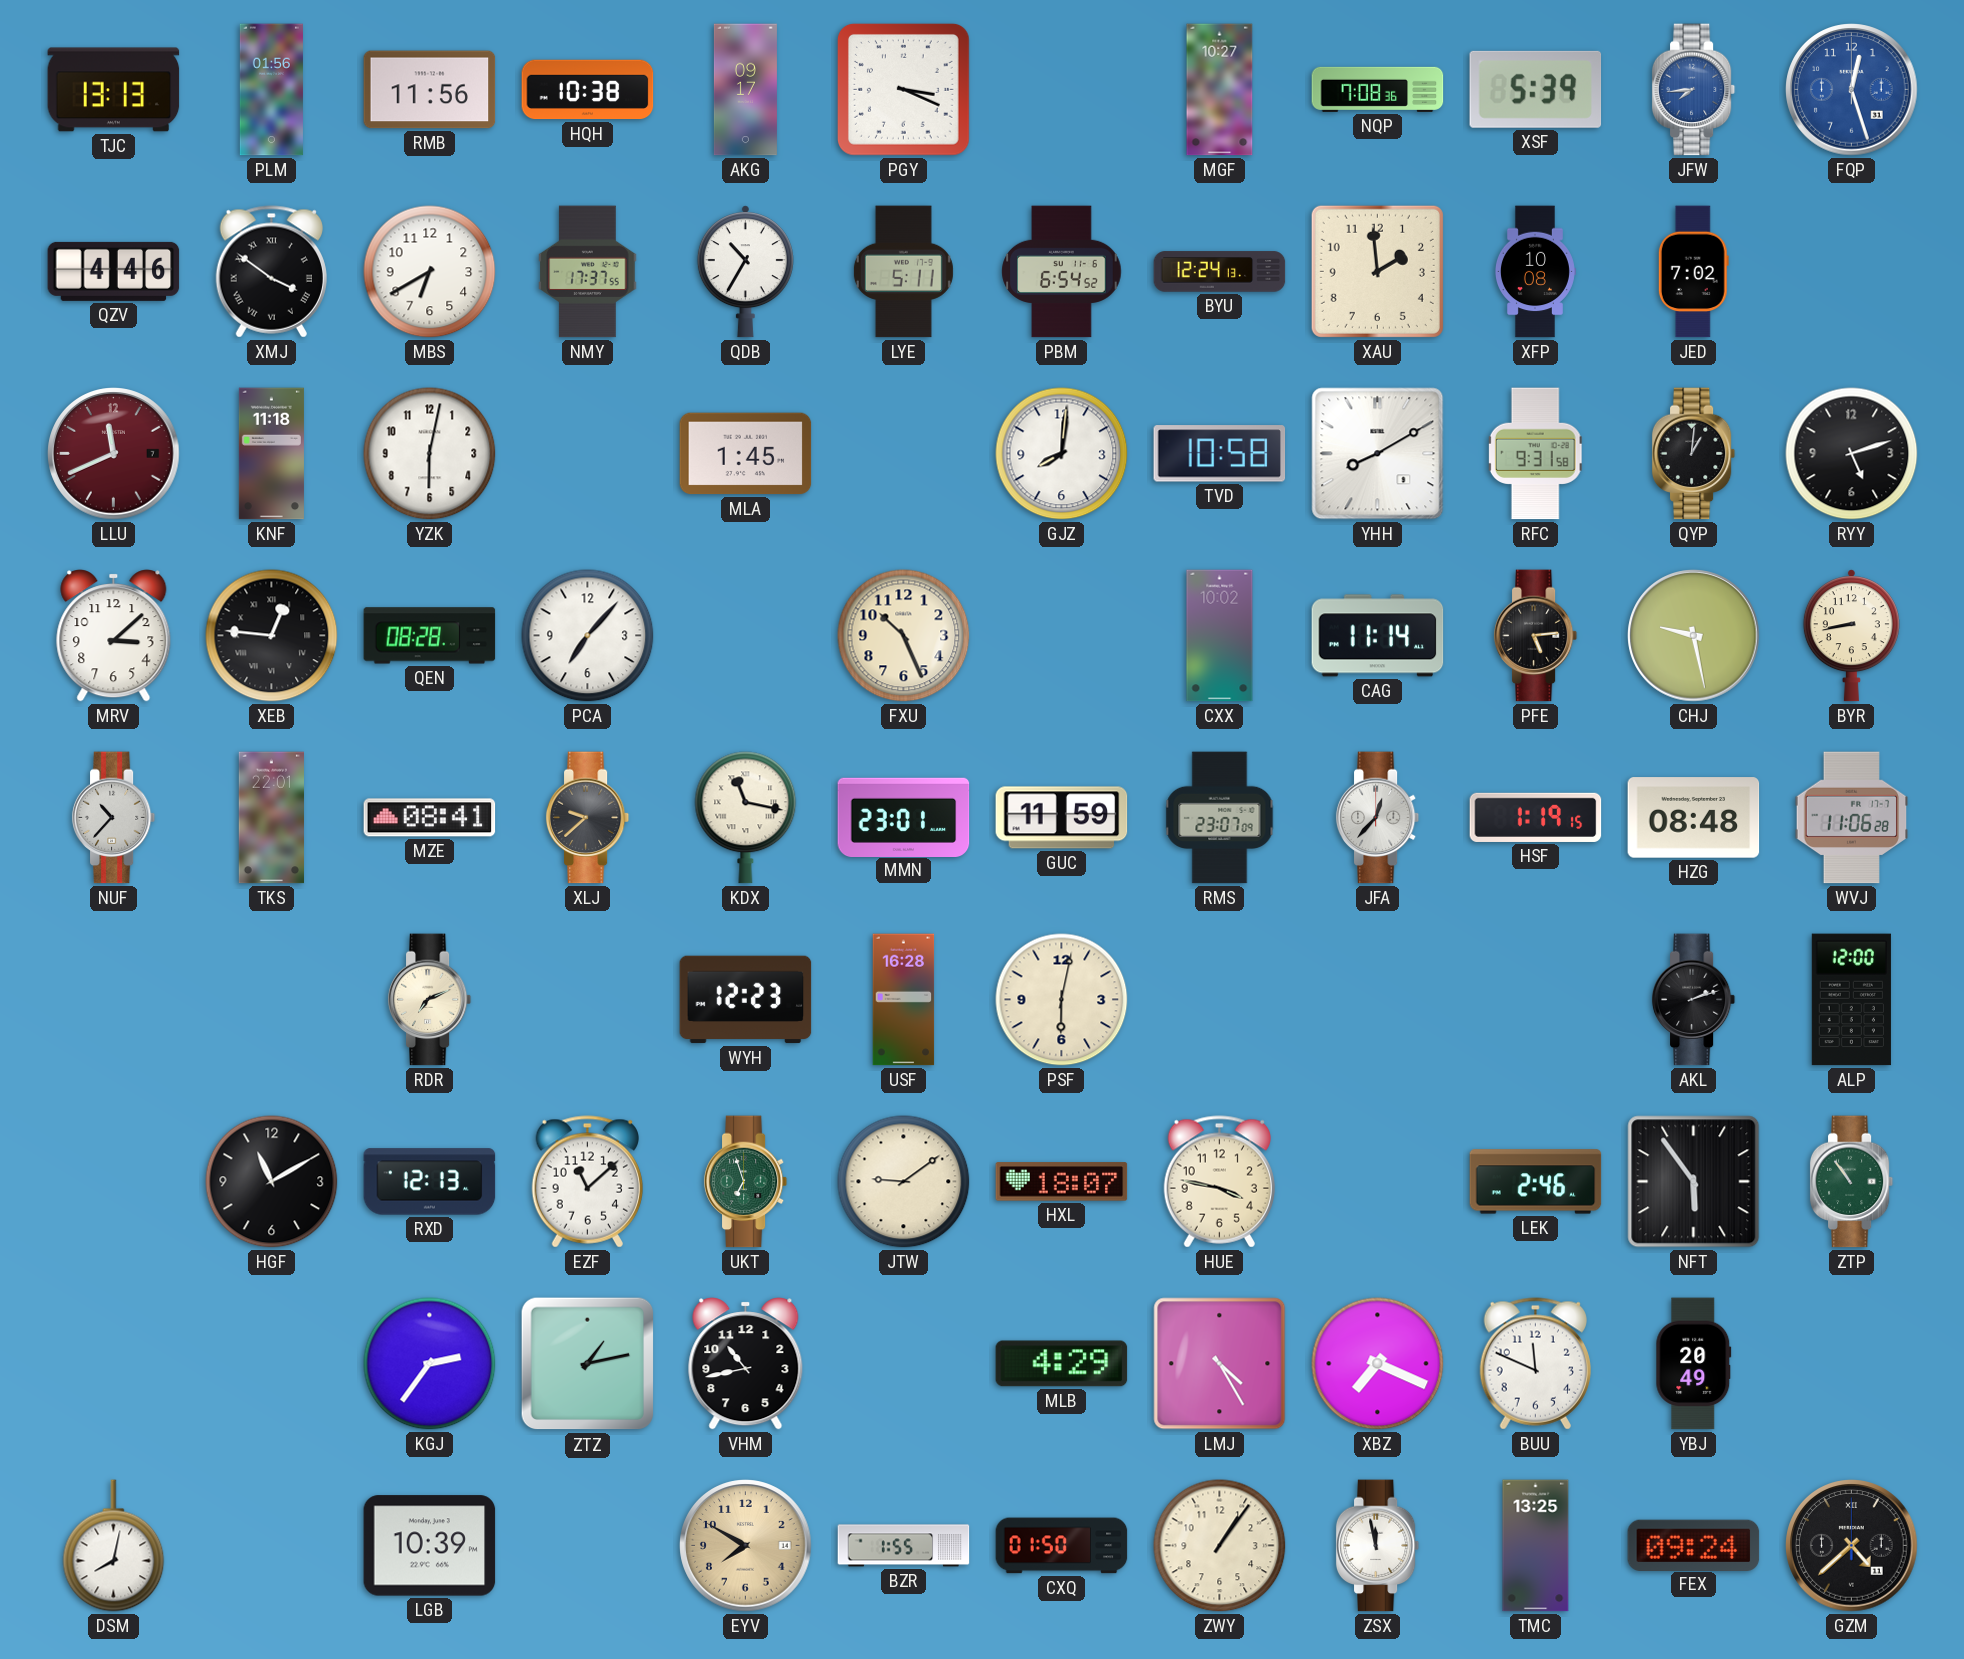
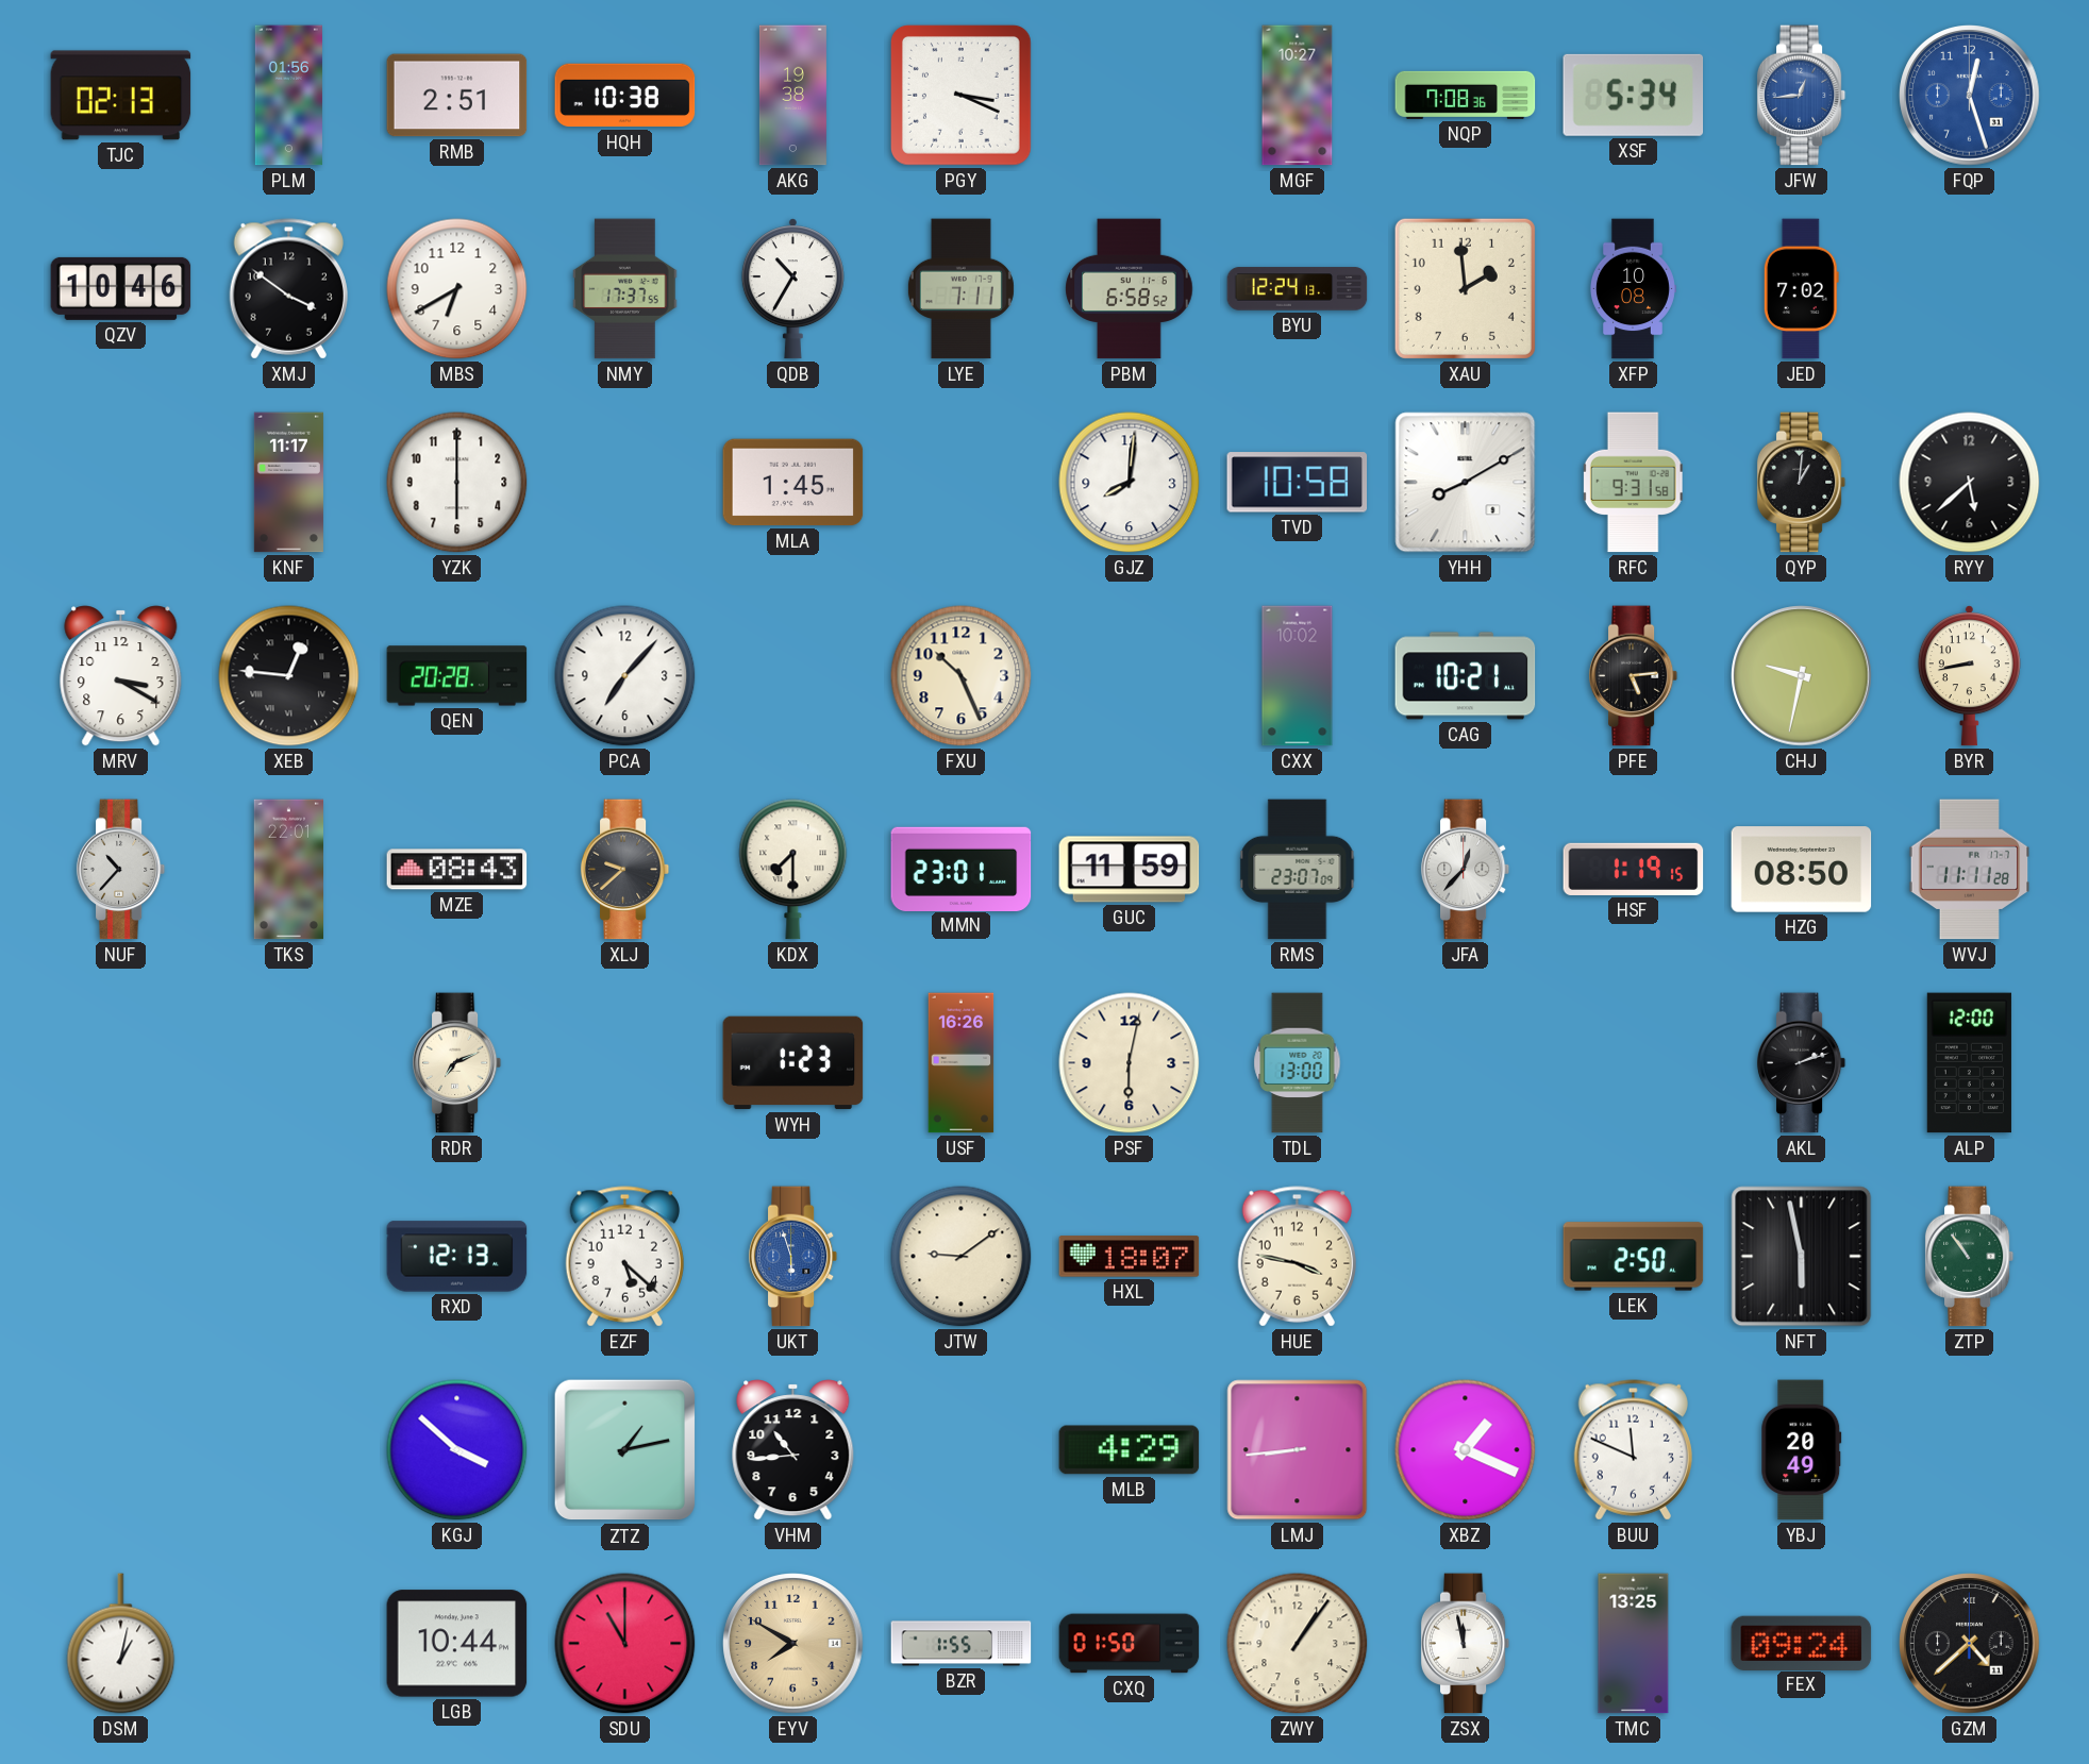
TJC: 13:13 -> 02:13 (121, 96)
RMB: 11:56 -> 2:51 (457, 96)
AKG: 09:17 -> 19:38 (792, 96)
XSF: 5:39 -> 5:34 (1634, 95)
JFW: 7:44 -> 12:44 (1802, 96)
QZV: 4:46 -> 10:46 (121, 288)
XMJ numerals: Roman -> Arabic (288, 289)
LYE: 5:11 -> 7:11 (960, 289)
PBM: 6:54 -> 6:58 (1130, 289)
LLU: 11:41 -> none (114, 454)
KNF: 11:18 -> 11:17 (288, 483)
YZK: 6:02 -> 6:00 (457, 483)
RYY: 5:12 -> 5:38 (1970, 483)
MRV: 3:08 -> 3:20 (121, 676)
QEN: 08:28 -> 20:28 (457, 676)
CAG: 11:14 -> 10:21 (1466, 676)
CHJ: 9:28 -> 9:32 (1802, 676)
MZE: 08:41 -> 08:43 (457, 870)
KDX: 11:17 -> 7:30 (793, 870)
HZG: 08:48 -> 08:50 (1802, 870)
WVJ: 11:06 -> 11:11 (1970, 870)
WYH: 12:23 -> 1:23 (793, 1063)
USF: 16:28 -> 16:26 (962, 1063)
TDL: none -> 13:00 (1298, 1063)
HGF: 11:10 -> none (272, 1182)
EZF: 11:08 -> 5:22 (624, 1257)
UKT: 6:57 -> 5:57 (793, 1257)
UKT dial: green -> blue (793, 1257)
LEK: 2:46 -> 2:50 (1634, 1257)
NFT: 5:54 -> 5:58 (1802, 1257)
KGJ: 2:36 -> 3:52 (457, 1450)
VHM: 10:43 -> 10:44 (793, 1450)
LMJ: 4:25 -> 8:44 (1298, 1450)
XBZ: 7:19 -> 1:19 (1466, 1450)
DSM: 8:02 -> 1:02 (121, 1644)
LGB: 10:39 -> 10:44 (457, 1644)
SDU: none -> 11:00 (625, 1644)
